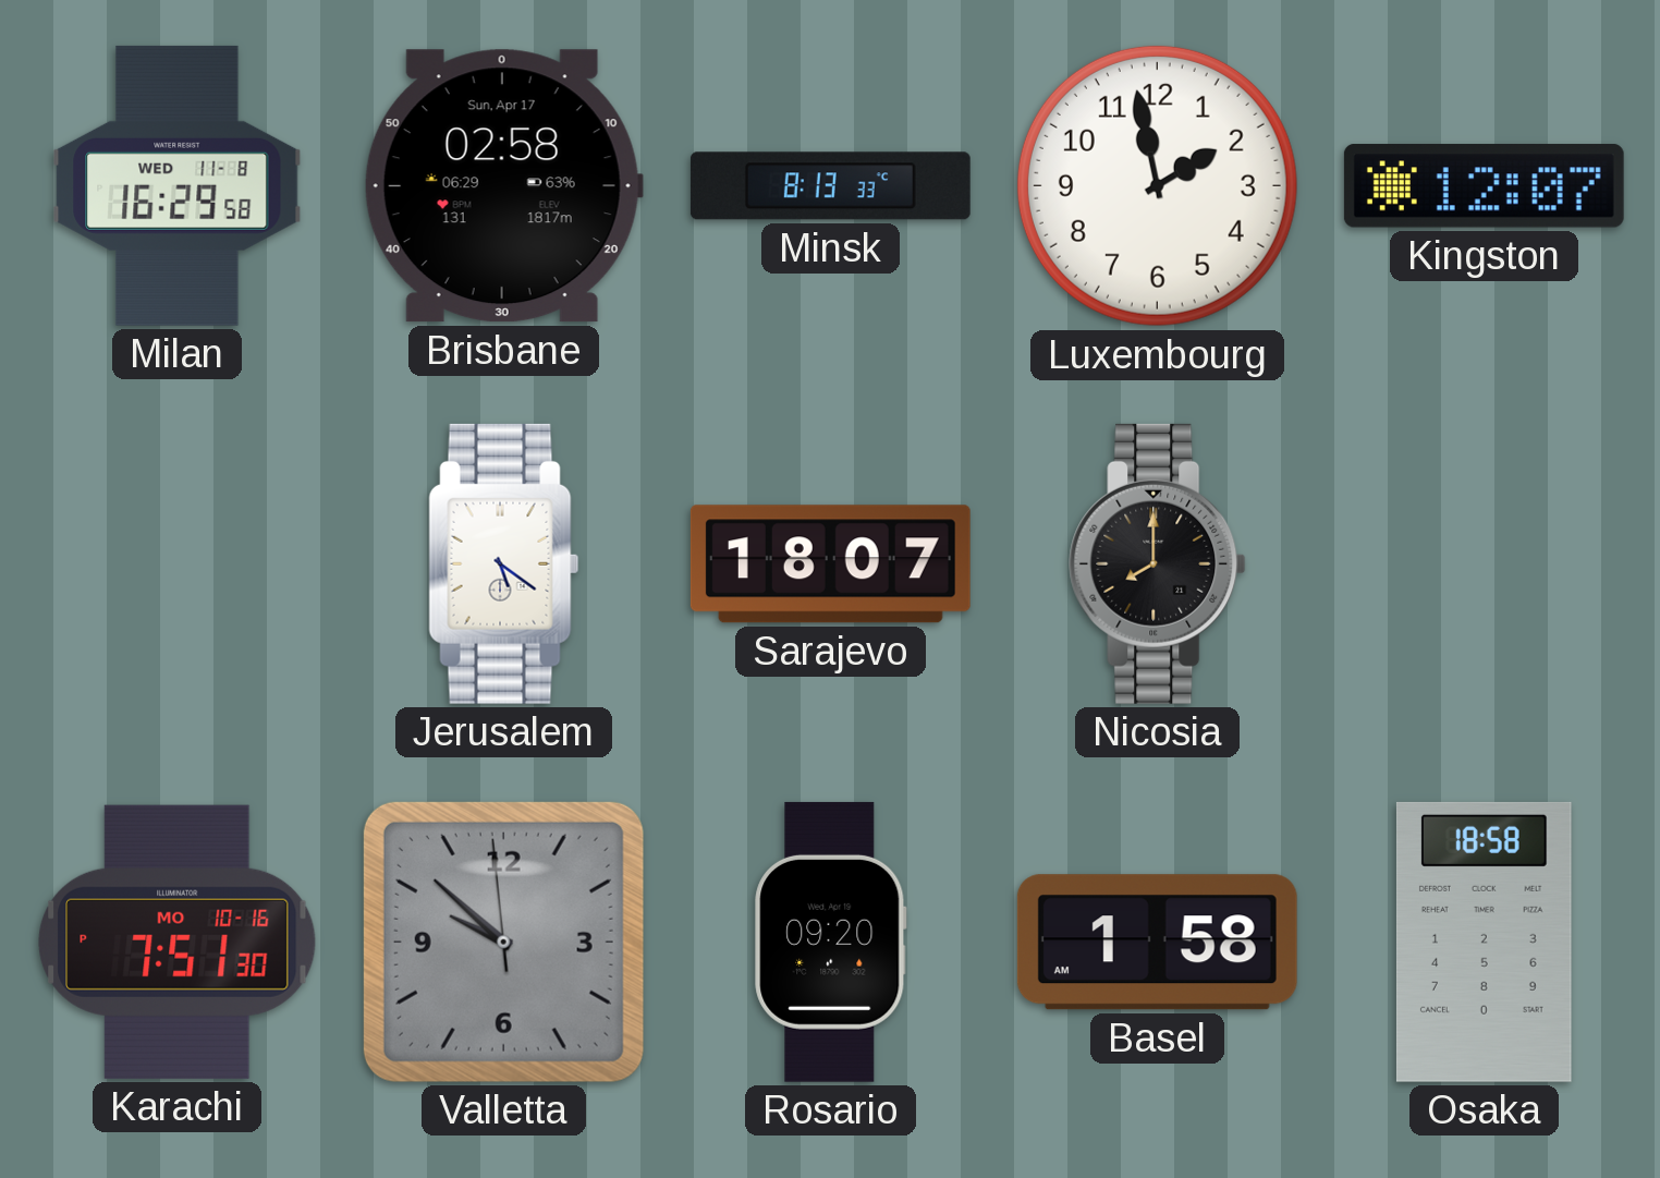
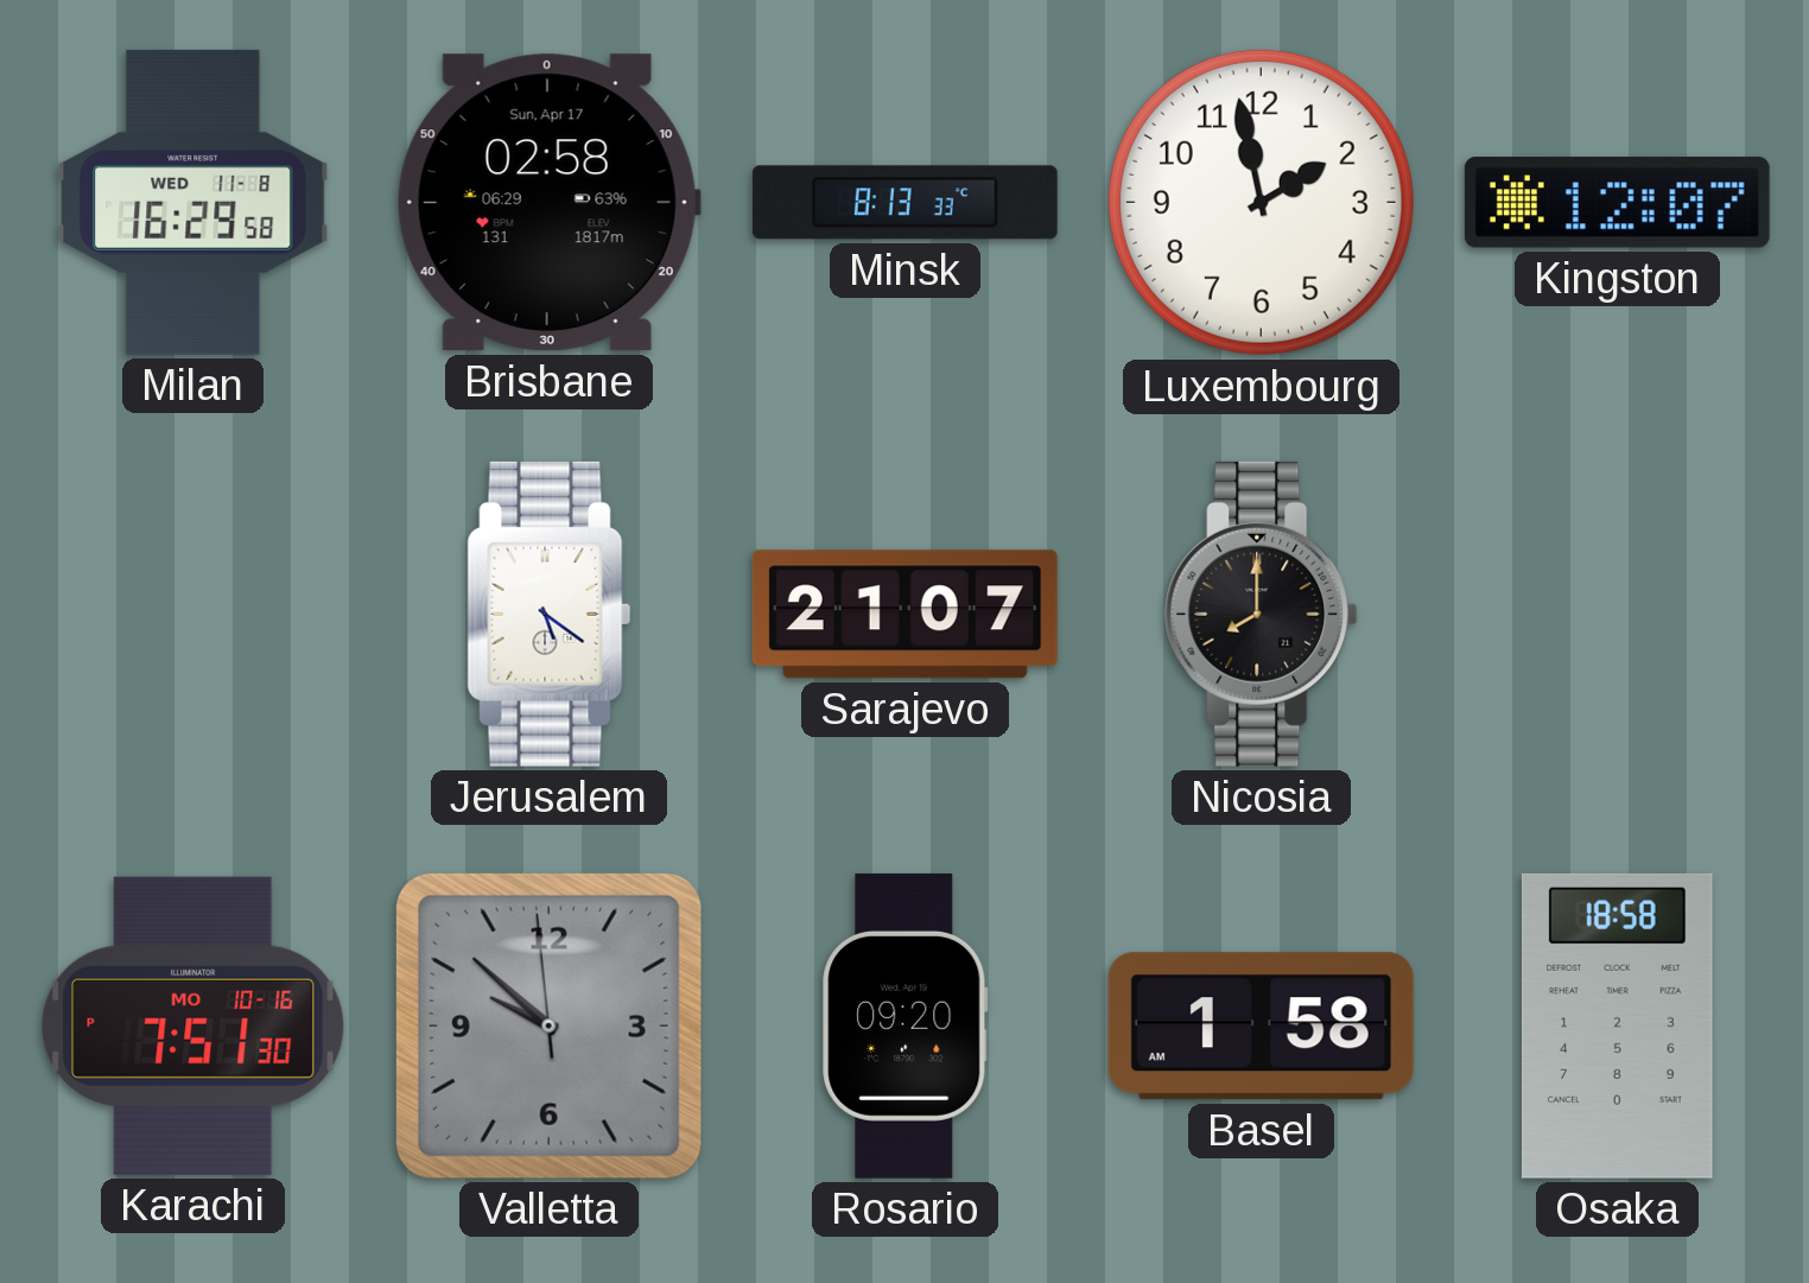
Sarajevo: 18:07 -> 21:07 (904, 615)
